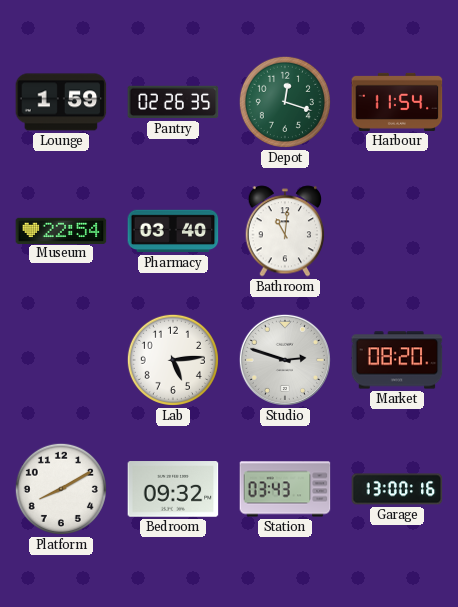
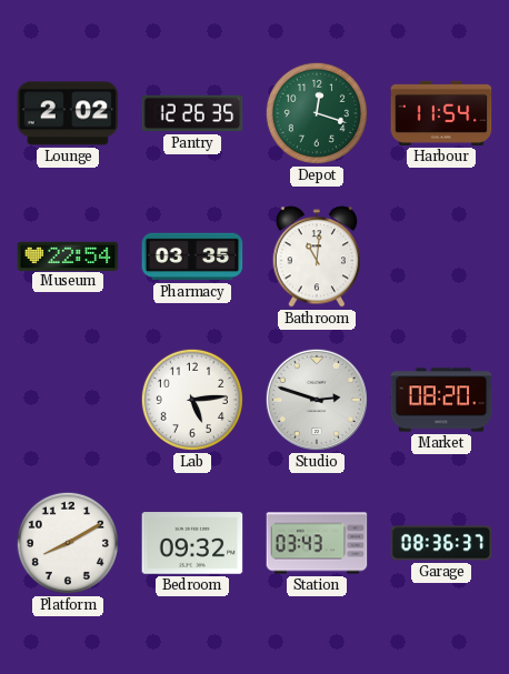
Lounge: 1:59 -> 2:02 (68, 113)
Pantry: 02:26 -> 12:26 (192, 113)
Pharmacy: 03:40 -> 03:35 (192, 256)
Garage: 13:00 -> 08:36 (441, 543)
